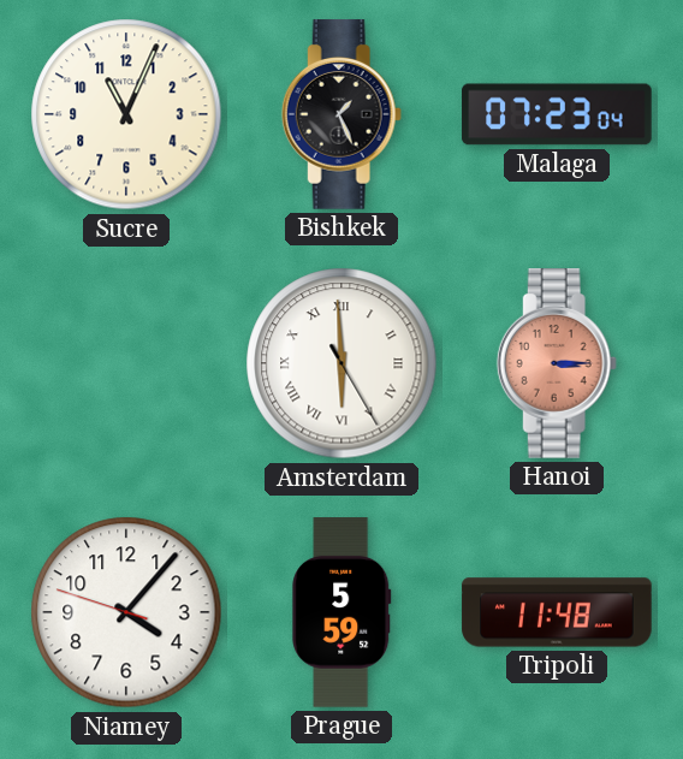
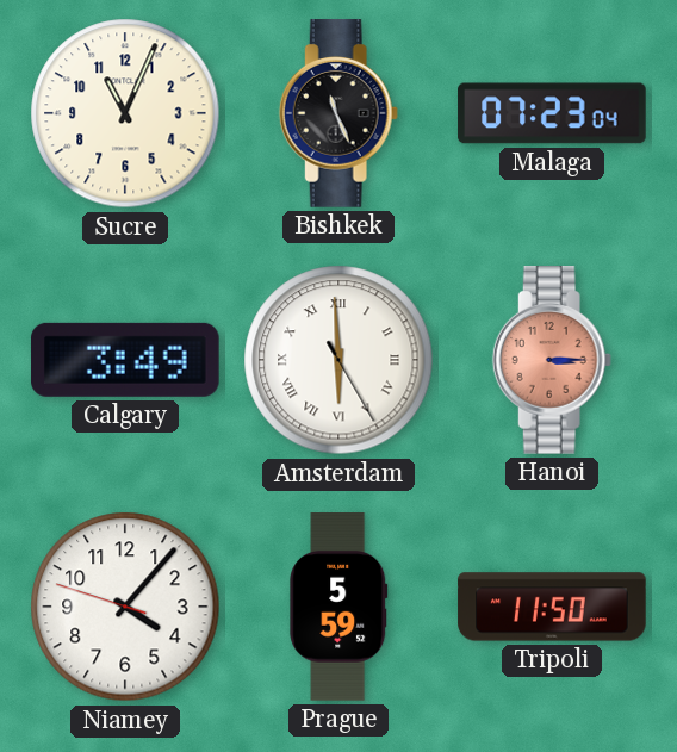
Bishkek: 1:26 -> 11:26 (338, 113)
Calgary: none -> 3:49 (125, 360)
Tripoli: 11:48 -> 11:50 (552, 607)
